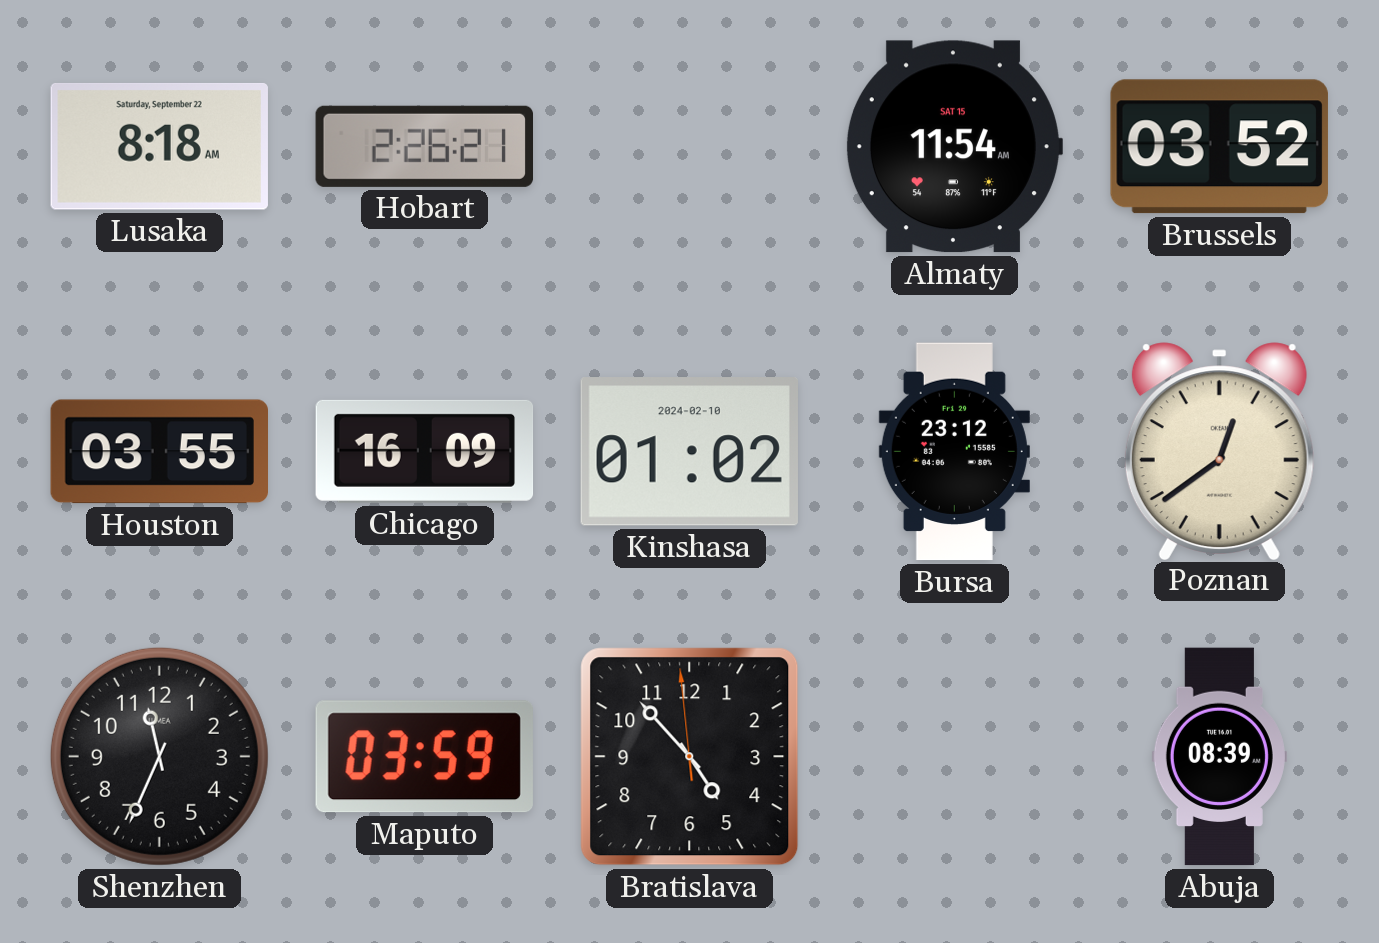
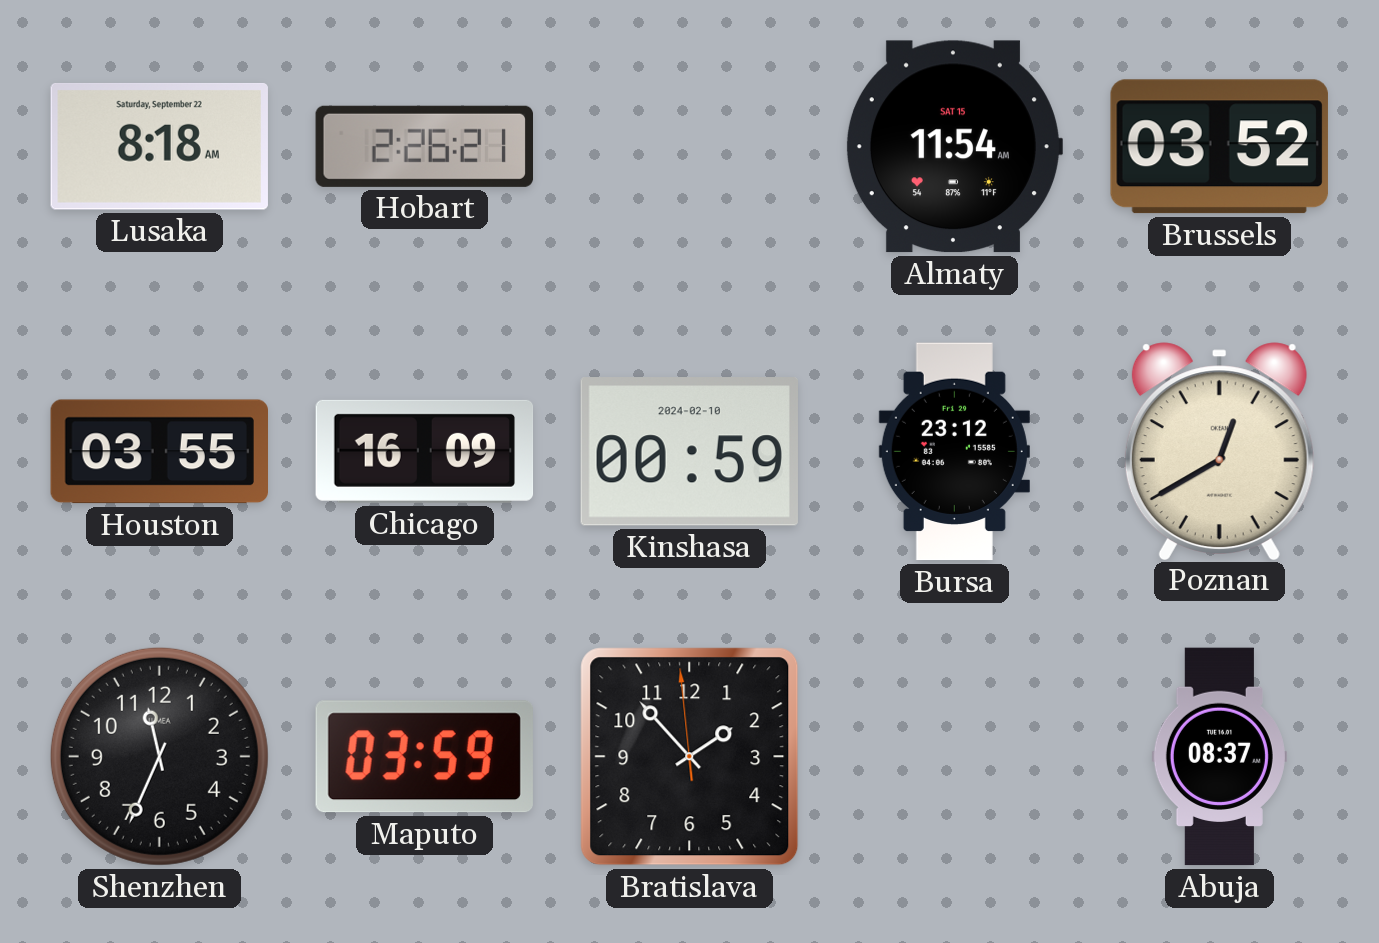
Kinshasa: 01:02 -> 00:59 (689, 452)
Poznan: 12:39 -> 12:40 (1219, 451)
Bratislava: 4:52 -> 1:52 (690, 757)
Abuja: 08:39 -> 08:37 (1219, 757)
